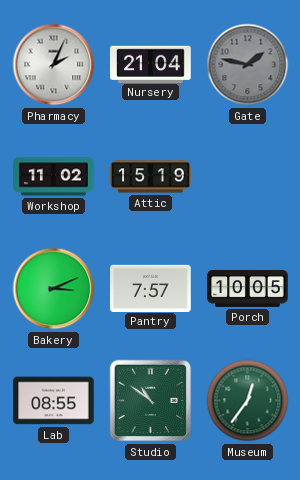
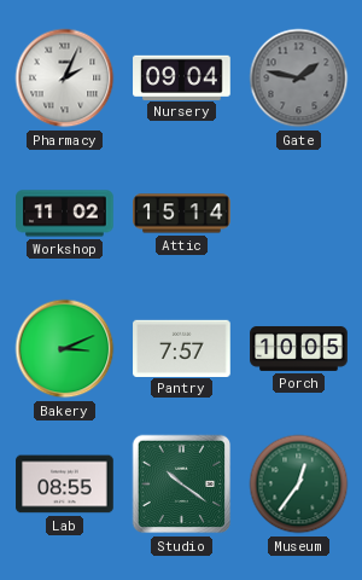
Nursery: 21:04 -> 09:04 (182, 77)
Attic: 15:19 -> 15:14 (182, 214)
Studio: 10:51 -> 10:21 (182, 485)
